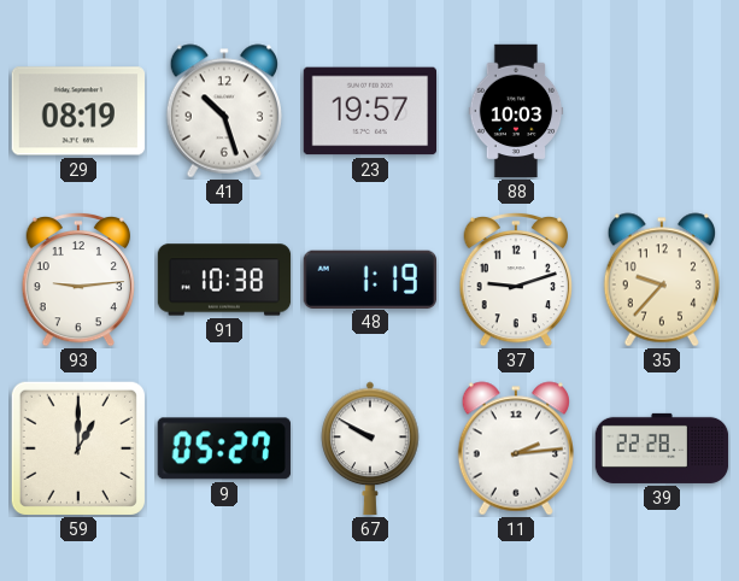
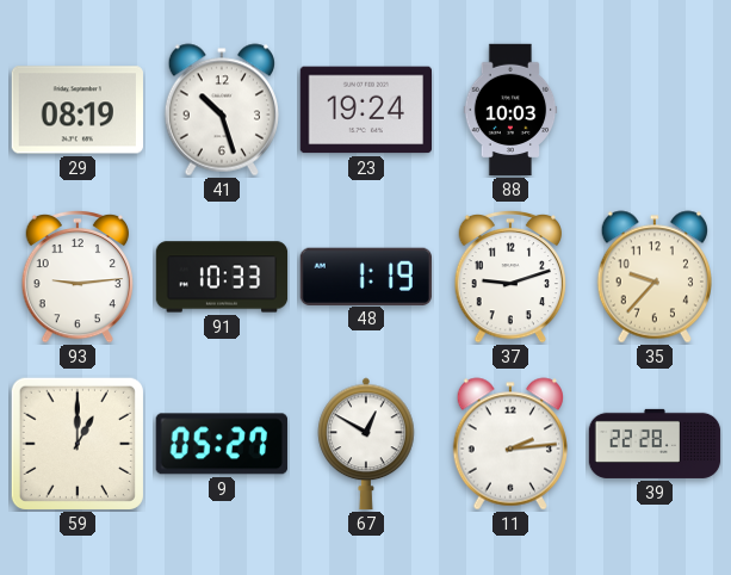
23: 19:57 -> 19:24 (365, 110)
91: 10:38 -> 10:33 (222, 277)
67: 9:50 -> 12:50 (366, 444)
